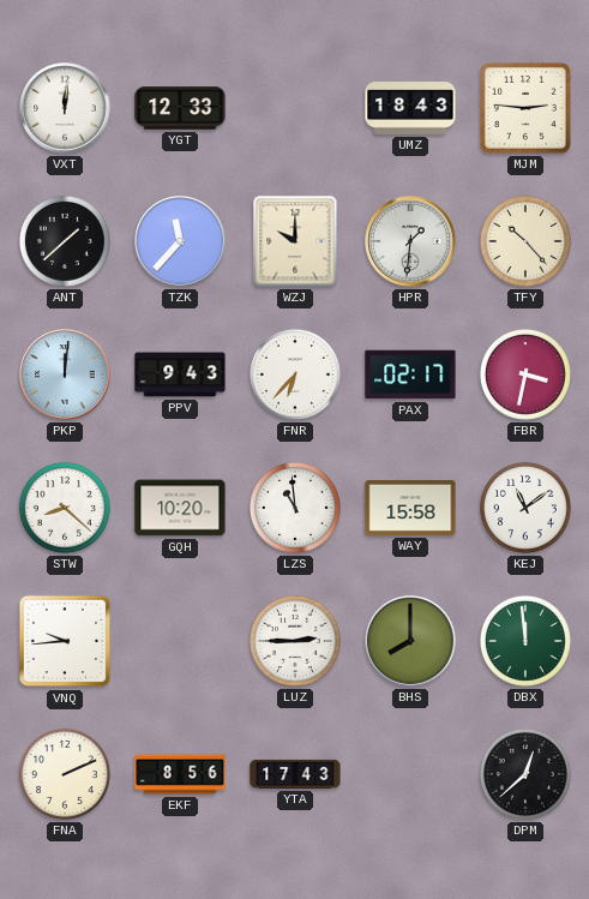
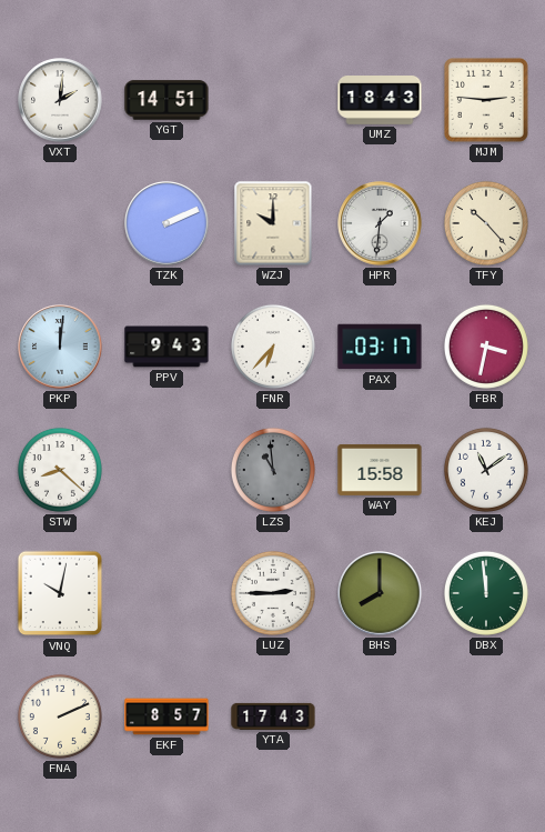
VXT: 12:01 -> 2:01 (60, 100)
YGT: 12:33 -> 14:51 (166, 100)
ANT: 1:38 -> none (65, 241)
TZK: 11:37 -> 2:11 (166, 223)
PAX: 02:17 -> 03:17 (380, 347)
GQH: 10:20 -> none (180, 508)
LZS dial: white -> grey (273, 470)
VNQ: 9:44 -> 10:02 (60, 593)
EKF: 8:56 -> 8:57 (166, 716)
DPM: 12:38 -> none (525, 774)
